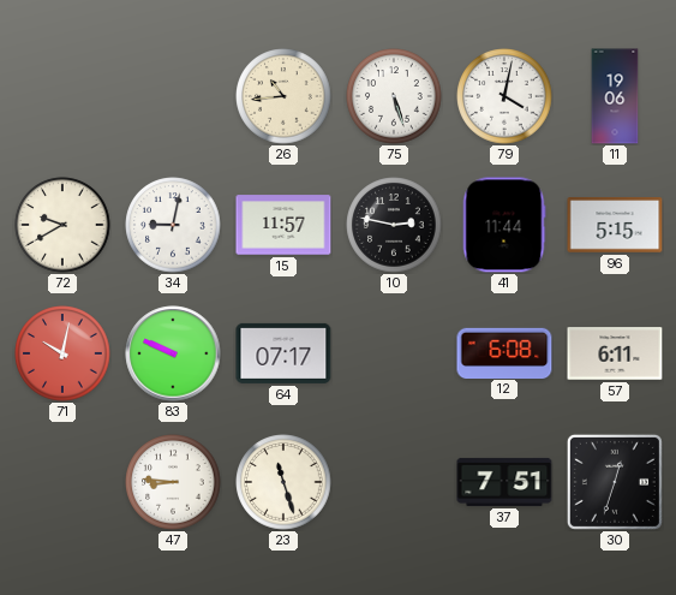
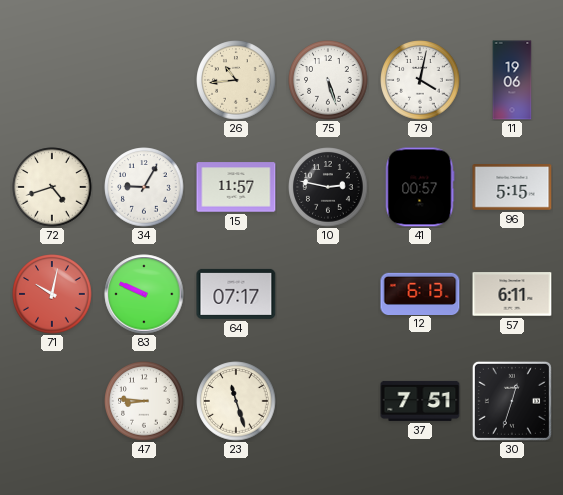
72: 9:40 -> 4:42 (52, 187)
34: 9:02 -> 9:05 (144, 187)
41: 11:44 -> 00:57 (420, 187)
12: 6:08 -> 6:13 (420, 293)
